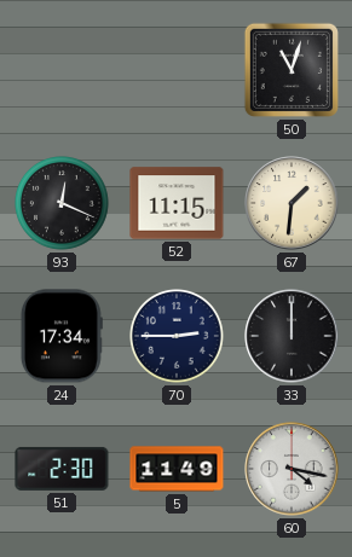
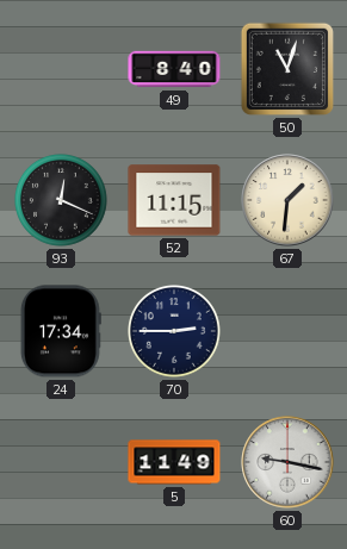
49: none -> 8:40 (174, 69)
33: 12:00 -> none (292, 336)
51: 2:30 -> none (62, 469)
60: 4:17 -> 9:17 (287, 462)
